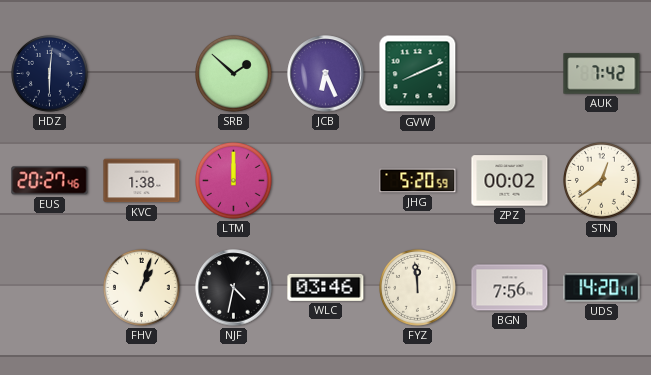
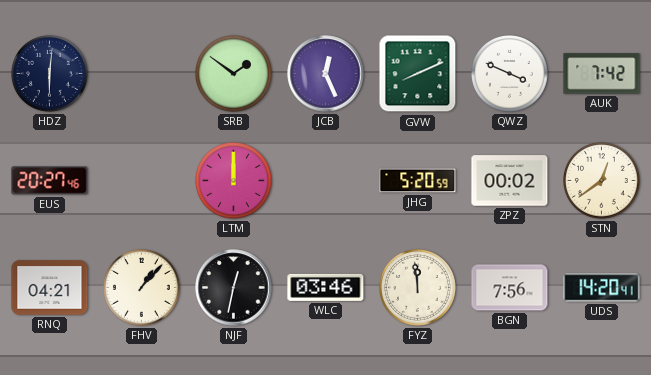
SRB: 1:52 -> 1:51 (234, 74)
JCB: 6:26 -> 12:26 (326, 74)
QWZ: none -> 3:49 (510, 74)
KVC: 1:38 -> none (142, 181)
RNQ: none -> 04:21 (50, 288)
FHV: 1:03 -> 1:07 (142, 288)
NJF: 4:32 -> 12:32 (234, 288)
